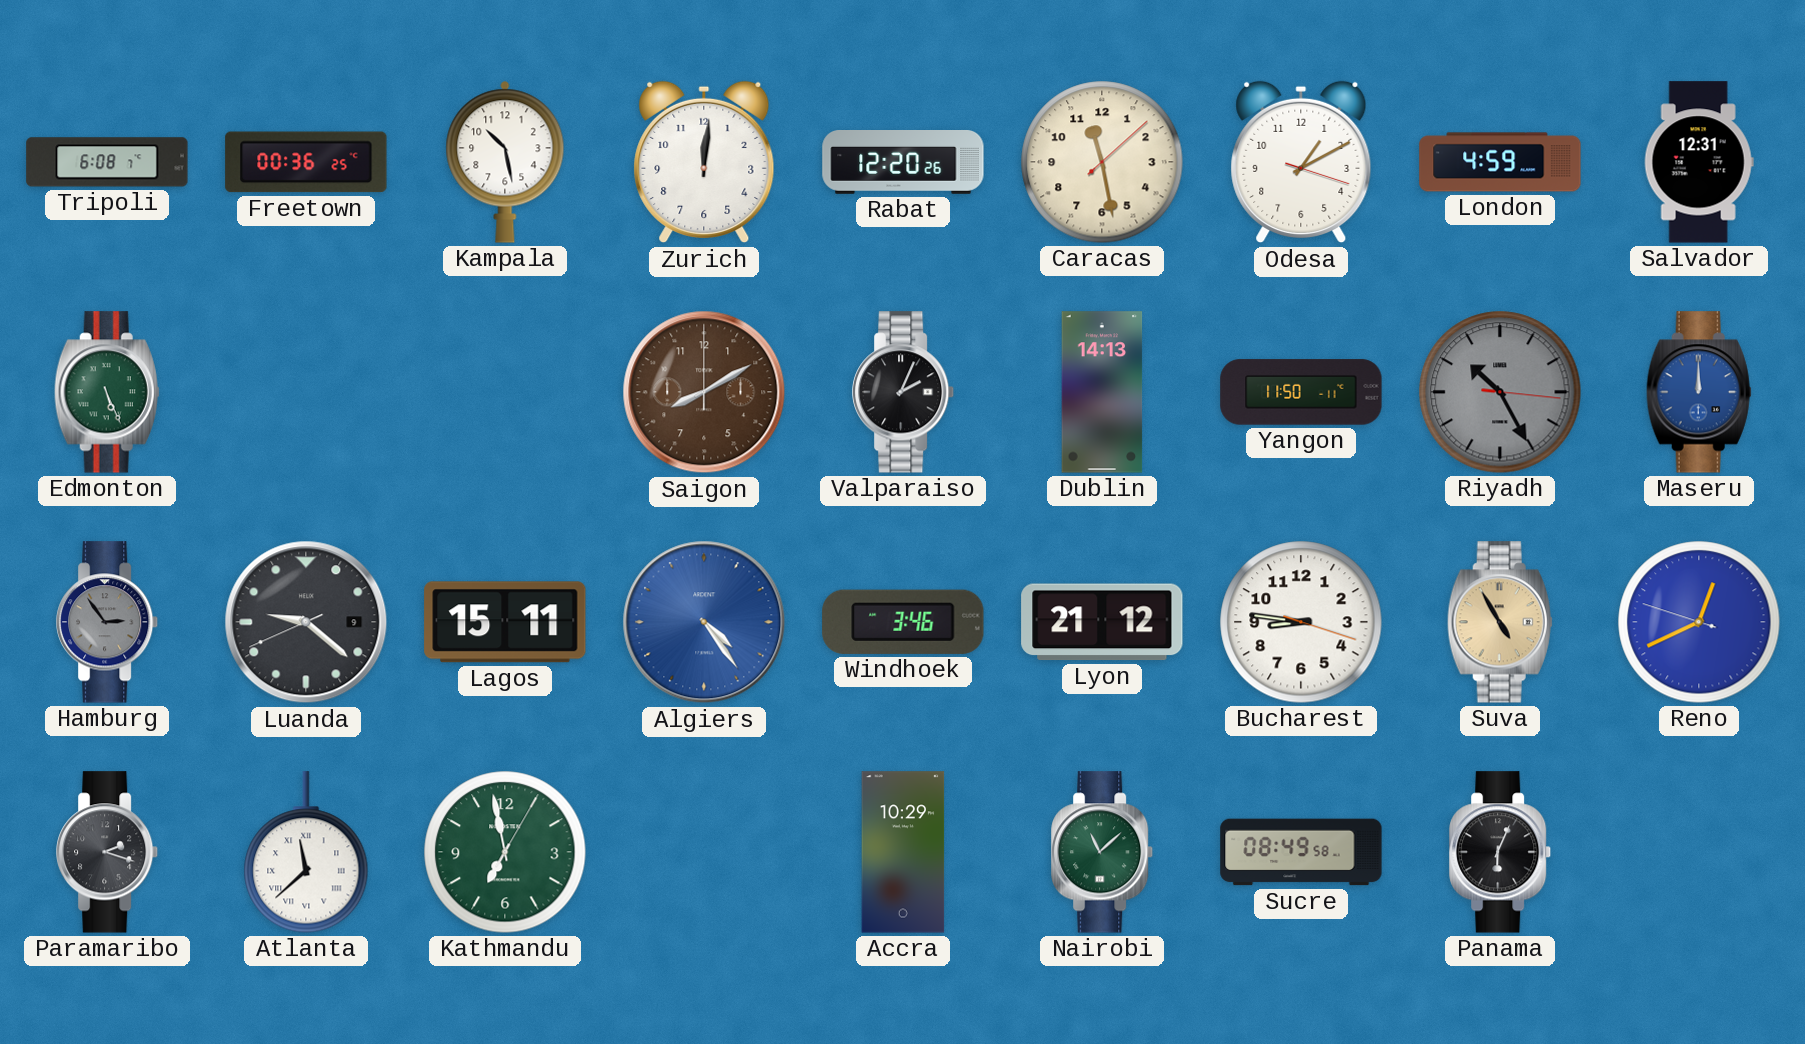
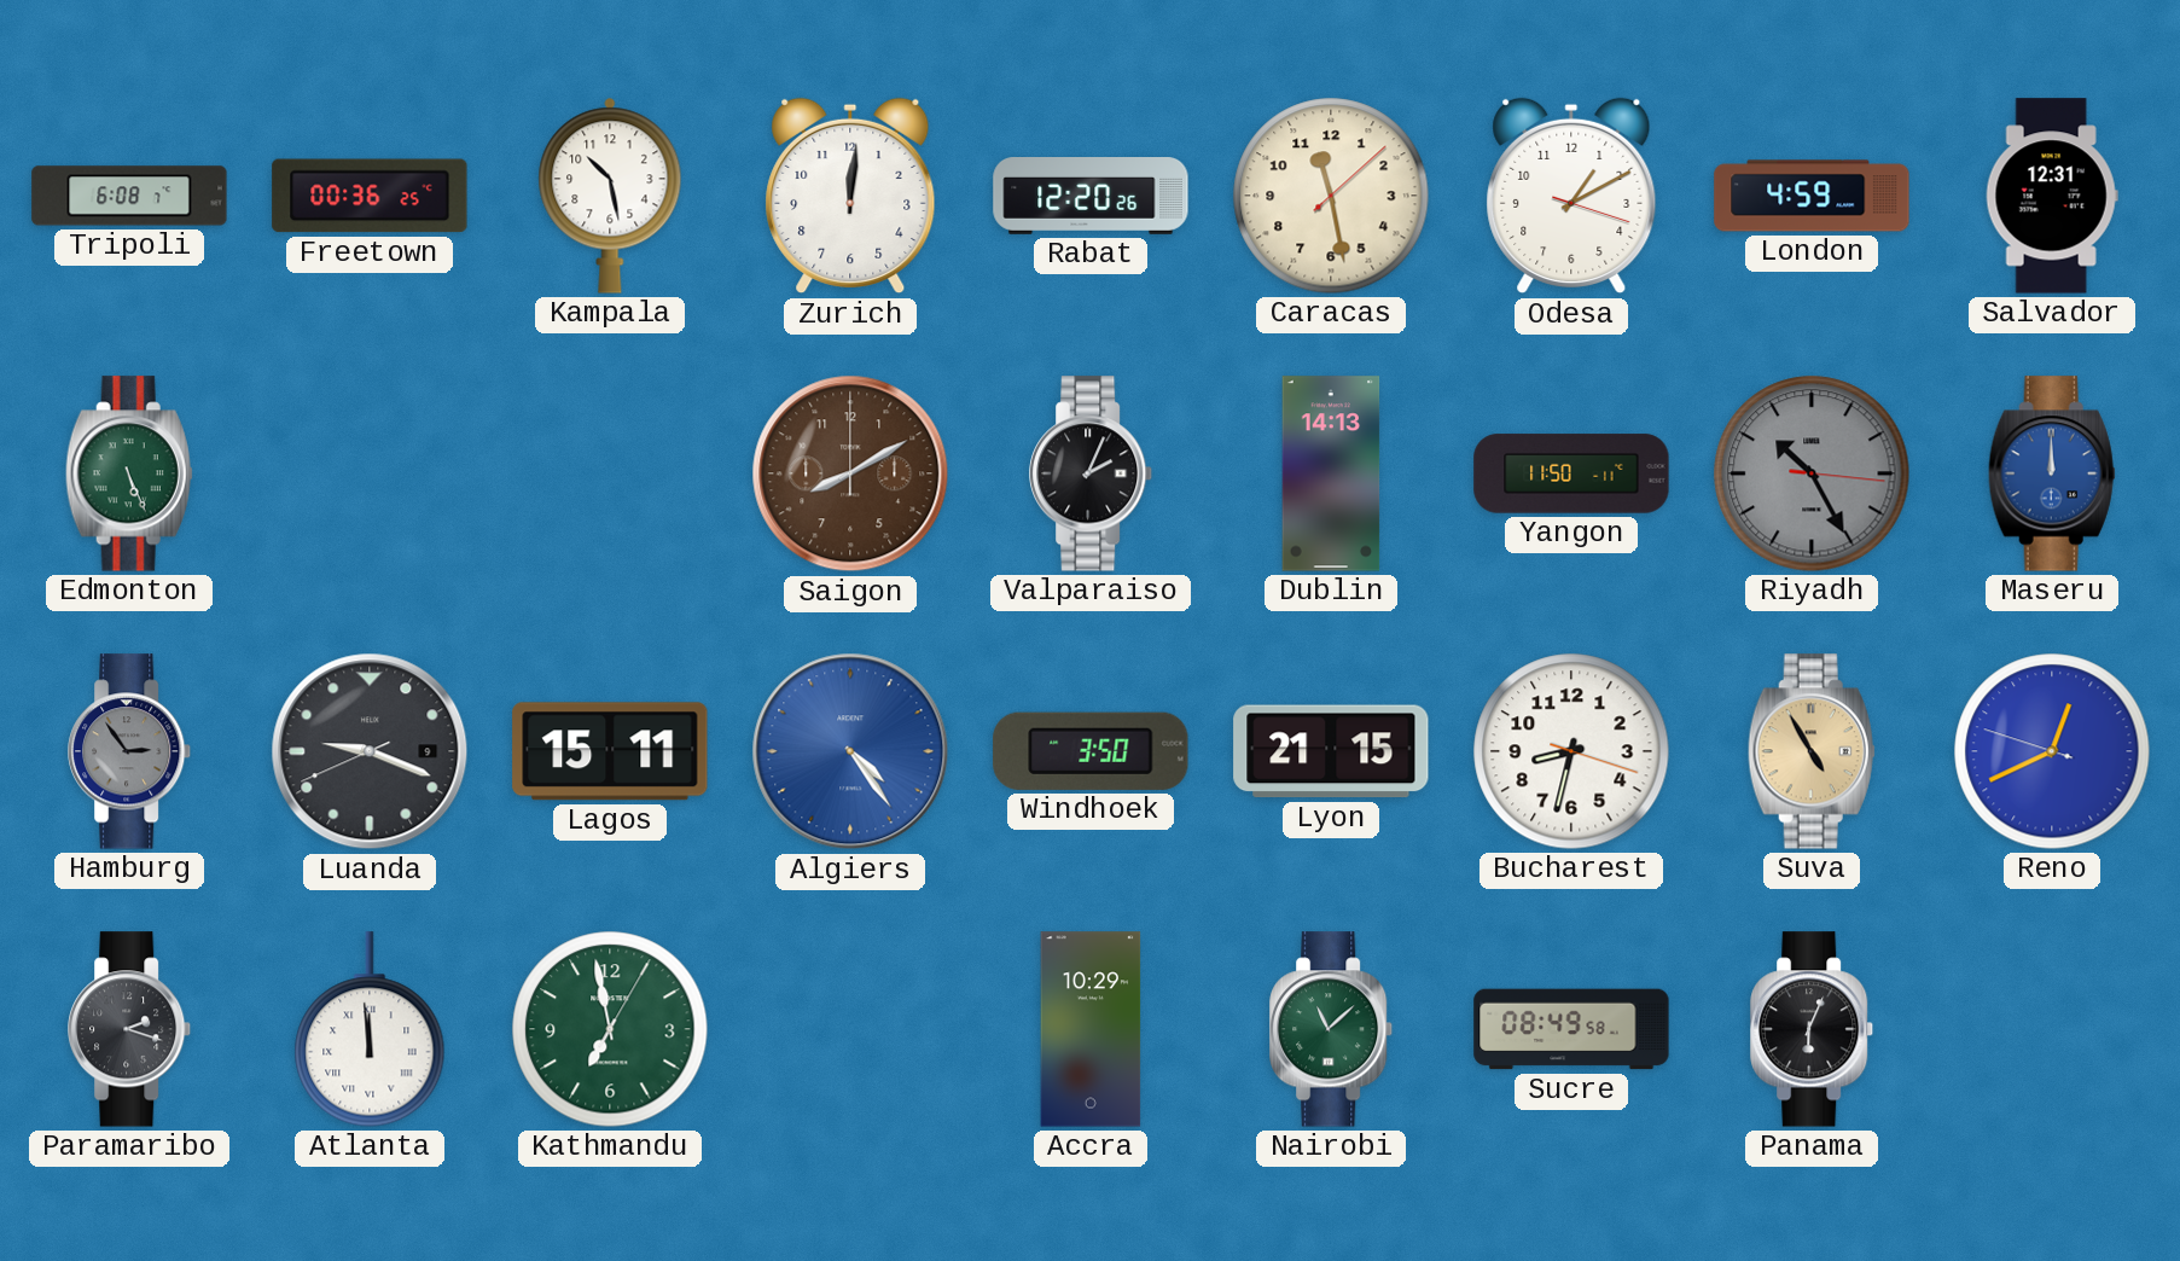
Luanda: 9:21 -> 9:18 (370, 751)
Windhoek: 3:46 -> 3:50 (1091, 751)
Lyon: 21:12 -> 21:15 (1331, 751)
Bucharest: 8:46 -> 8:32 (1571, 751)
Atlanta: 11:38 -> 11:59 (370, 1029)
